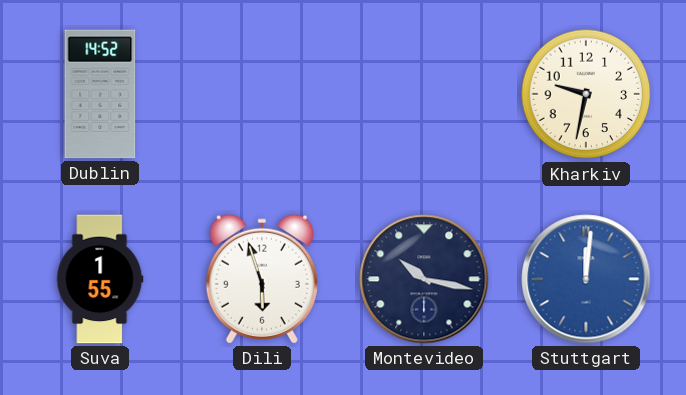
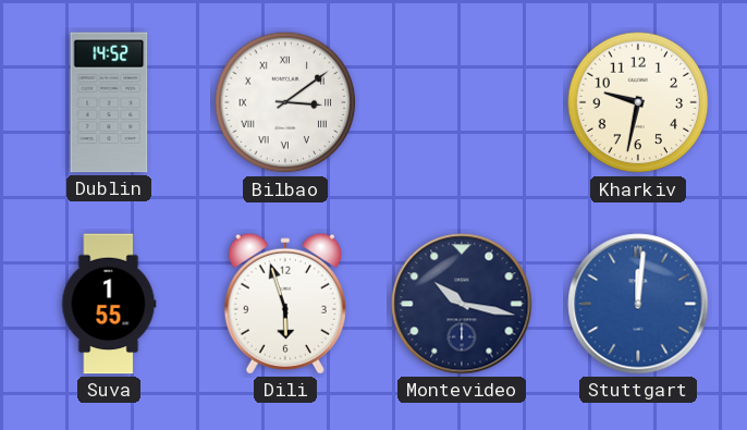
Bilbao: none -> 3:09 (285, 102)
